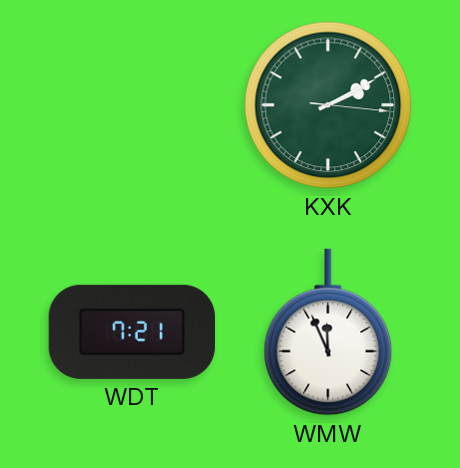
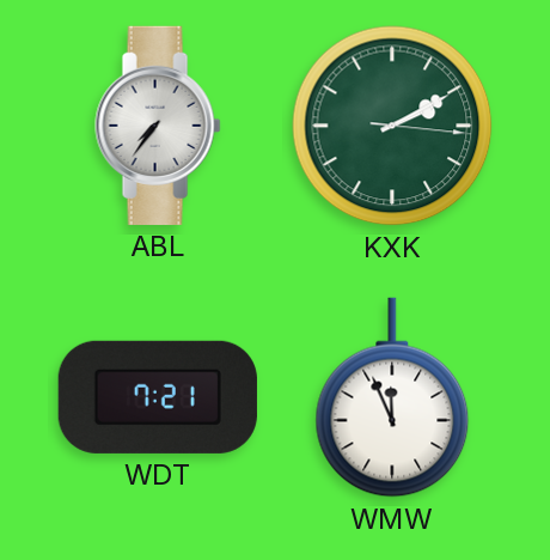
ABL: none -> 7:36 (158, 126)
